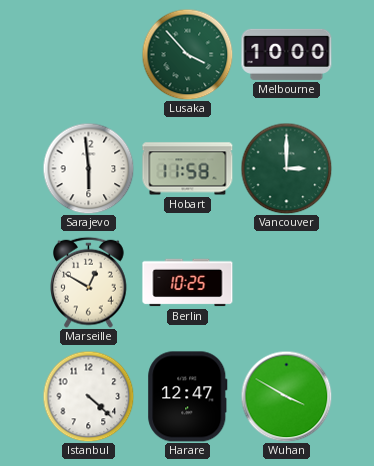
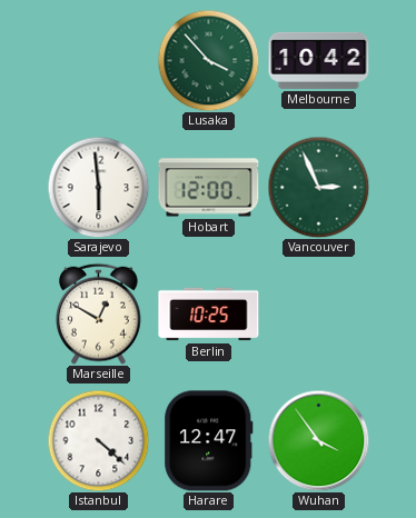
Melbourne: 10:00 -> 10:42 (319, 60)
Hobart: 11:58 -> 12:00 (209, 188)
Vancouver: 3:00 -> 2:56 (318, 187)
Wuhan: 3:50 -> 3:54 (318, 440)
